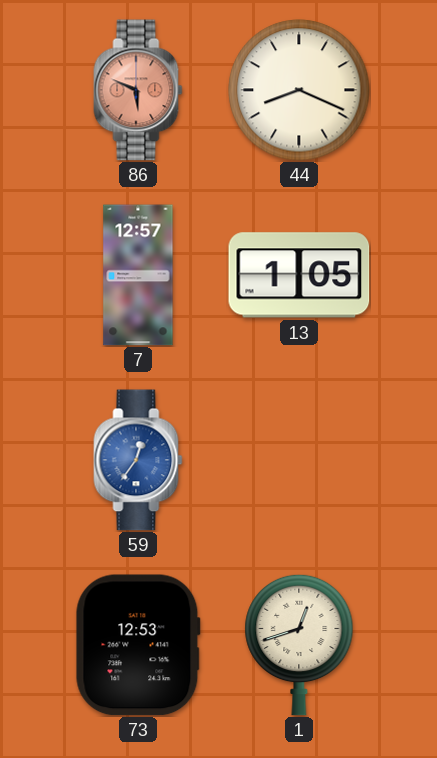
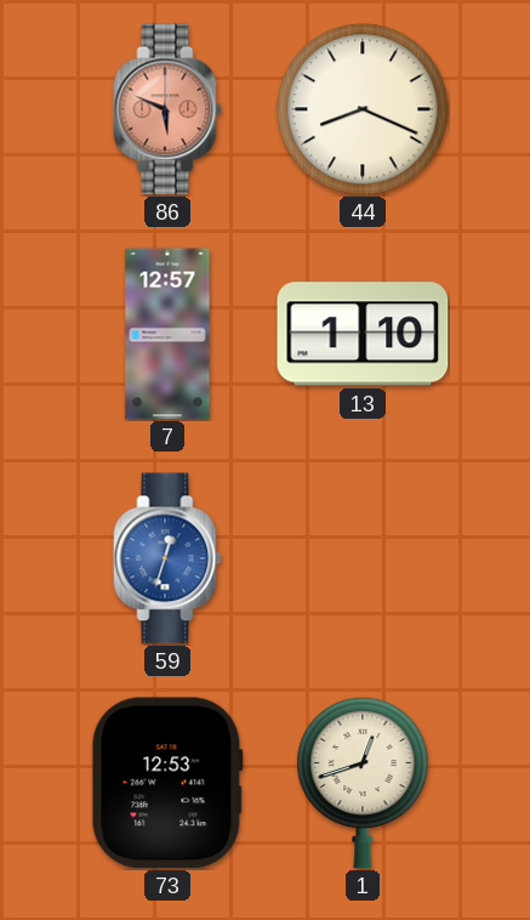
13: 1:05 -> 1:10 (363, 334)
59: 12:36 -> 12:33 (167, 558)
